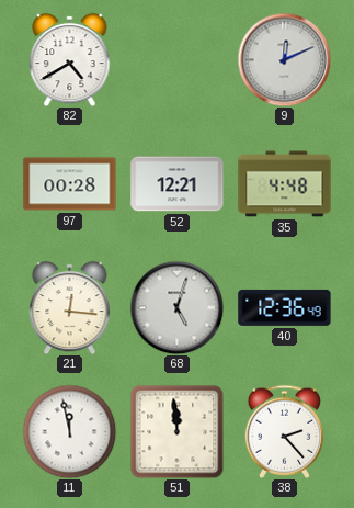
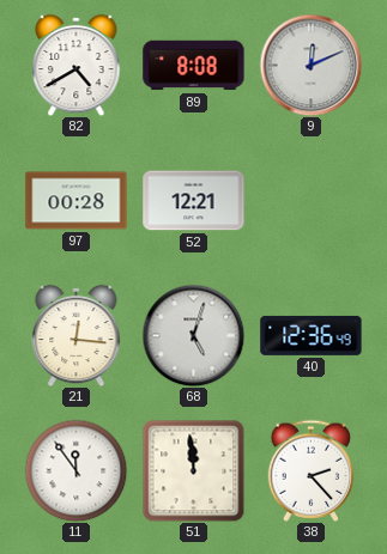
89: none -> 8:08 (194, 66)
35: 4:48 -> none (285, 184)
11: 11:58 -> 11:54 (75, 470)
